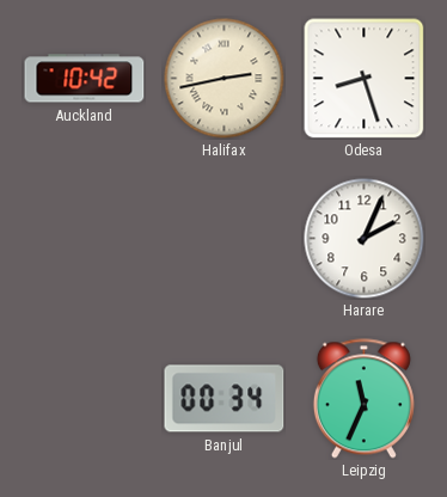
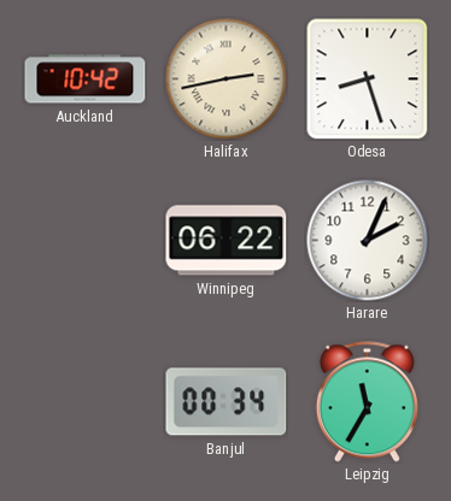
Winnipeg: none -> 06:22 (227, 241)
Leipzig: 11:34 -> 11:35 (367, 402)
